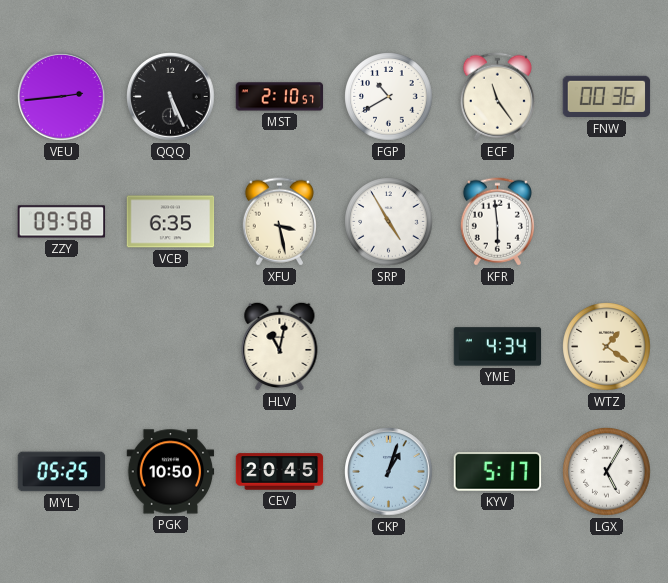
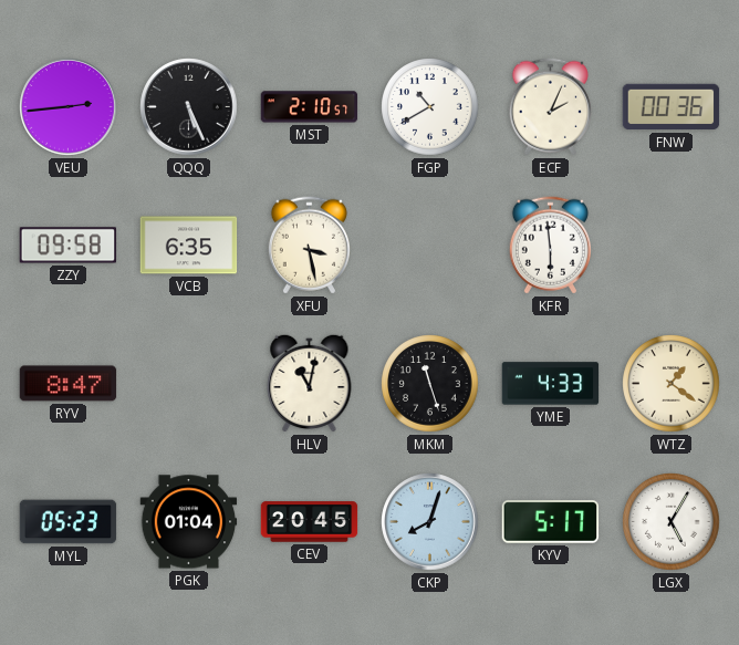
ECF: 11:24 -> 2:04 (550, 107)
SRP: 4:55 -> none (389, 222)
RYV: none -> 8:47 (69, 384)
MKM: none -> 11:27 (430, 384)
YME: 4:34 -> 4:33 (551, 384)
MYL: 05:25 -> 05:23 (69, 522)
PGK: 10:50 -> 01:04 (189, 522)
CKP: 1:03 -> 8:03 (430, 522)
